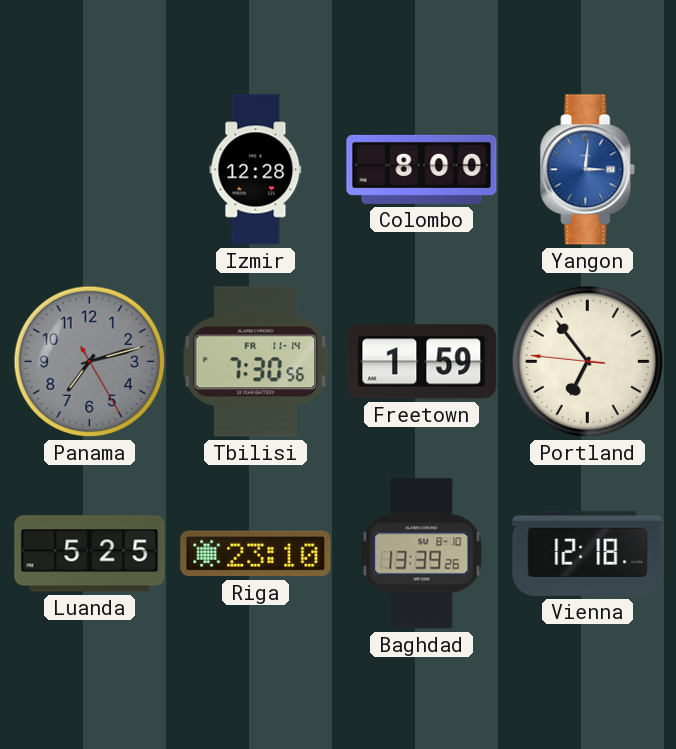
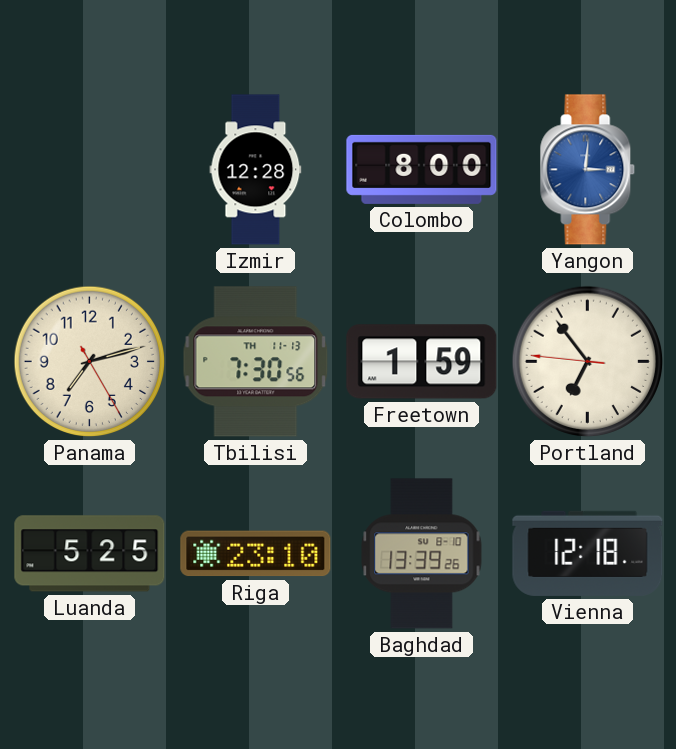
Panama dial: grey -> cream (90, 362)
Tbilisi date: FR 11-14 -> TH 11-13 (256, 362)
